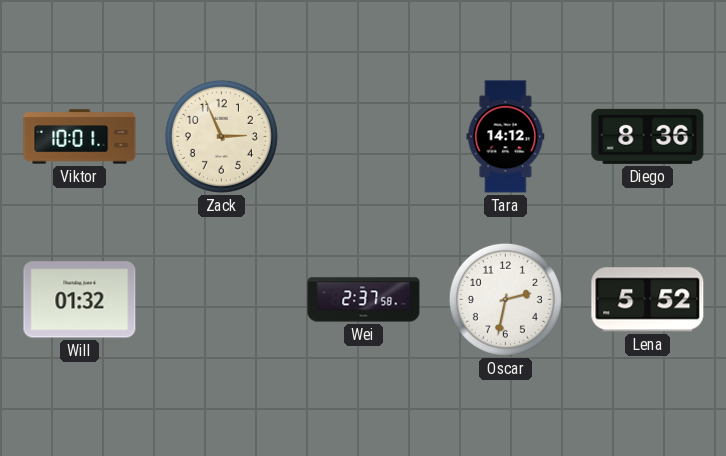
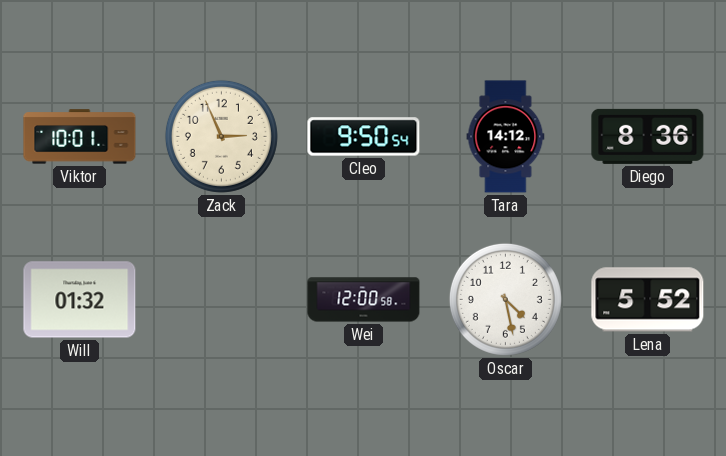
Cleo: none -> 9:50 (364, 137)
Wei: 2:37 -> 12:00 (364, 300)
Oscar: 2:32 -> 4:28 (505, 299)
